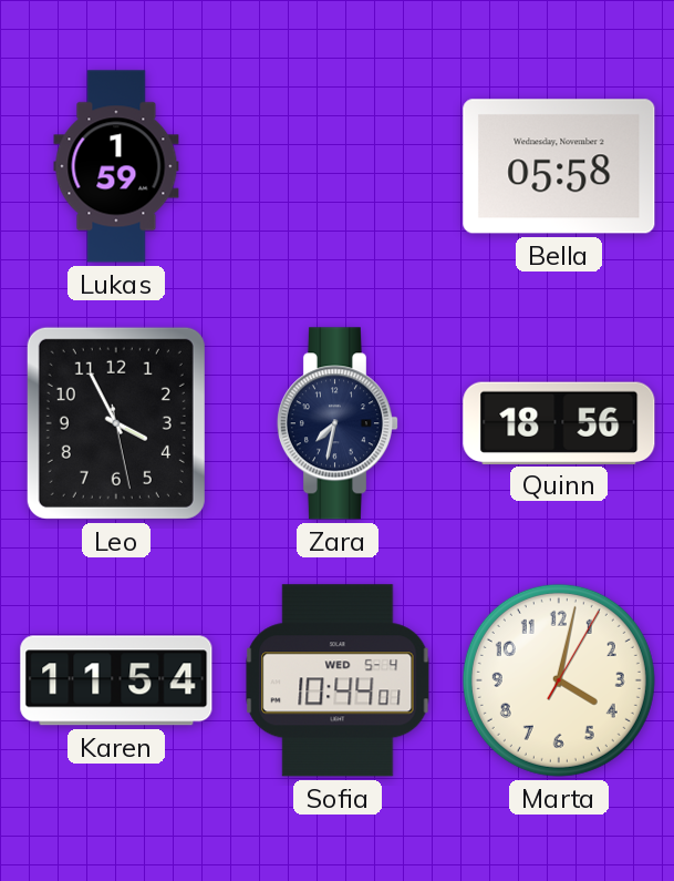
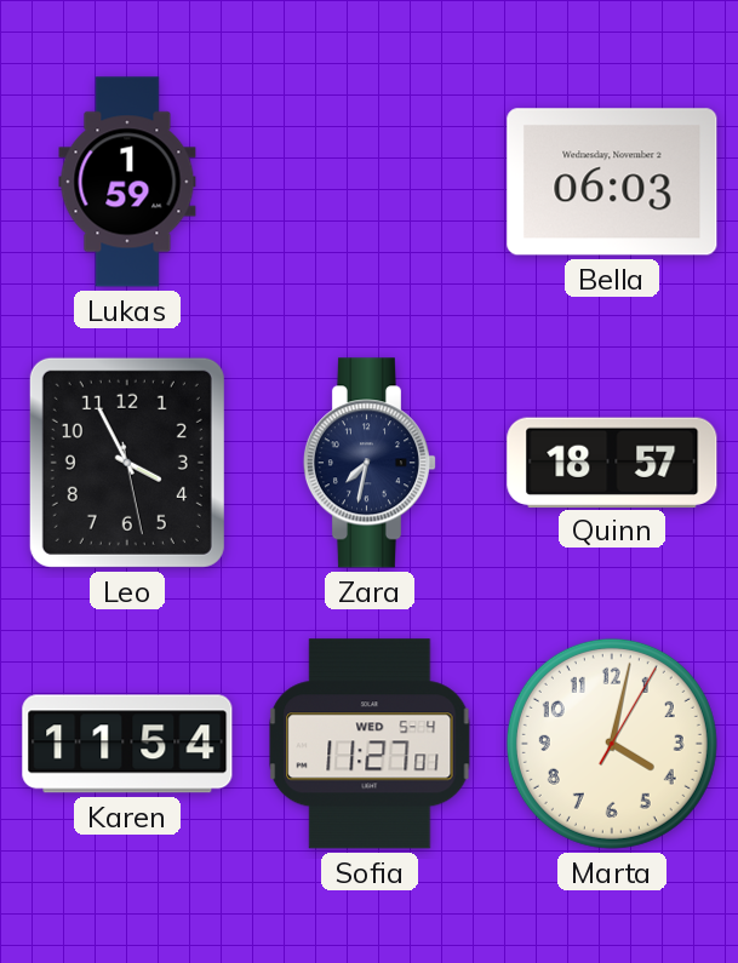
Bella: 05:58 -> 06:03 (612, 182)
Quinn: 18:56 -> 18:57 (612, 462)
Sofia: 10:44 -> 11:27 (370, 744)
